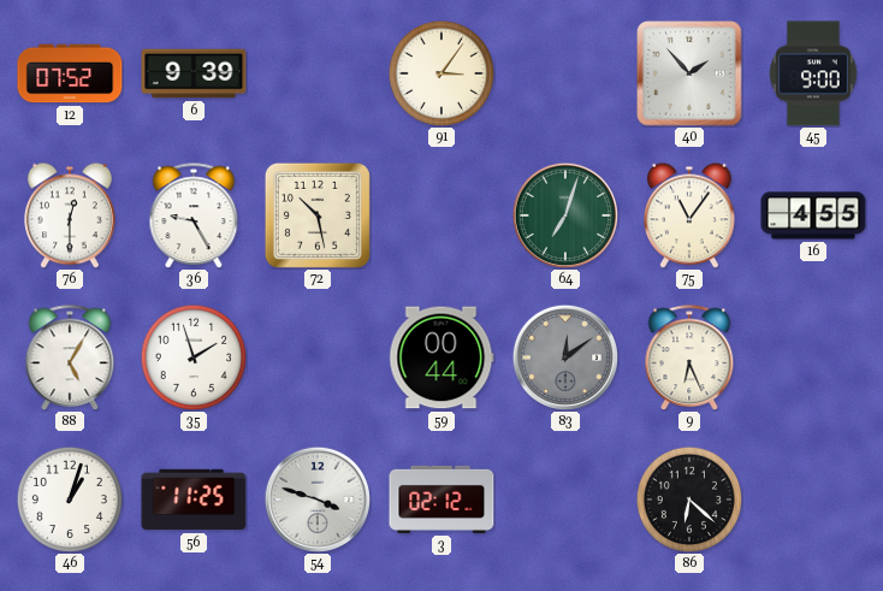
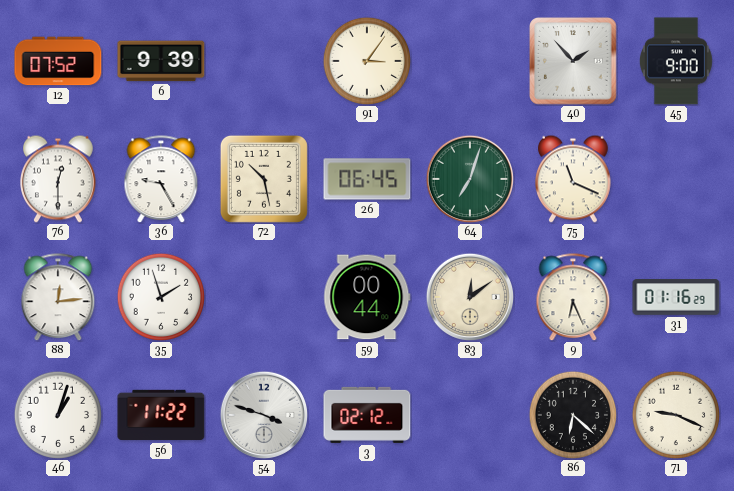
26: none -> 06:45 (367, 179)
75: 11:06 -> 11:19 (574, 179)
16: 4:55 -> none (813, 215)
88: 5:05 -> 12:14 (58, 297)
83 dial: grey -> cream (469, 296)
31: none -> 01:16 (676, 297)
56: 11:25 -> 11:22 (161, 415)
71: none -> 9:19 (676, 415)
